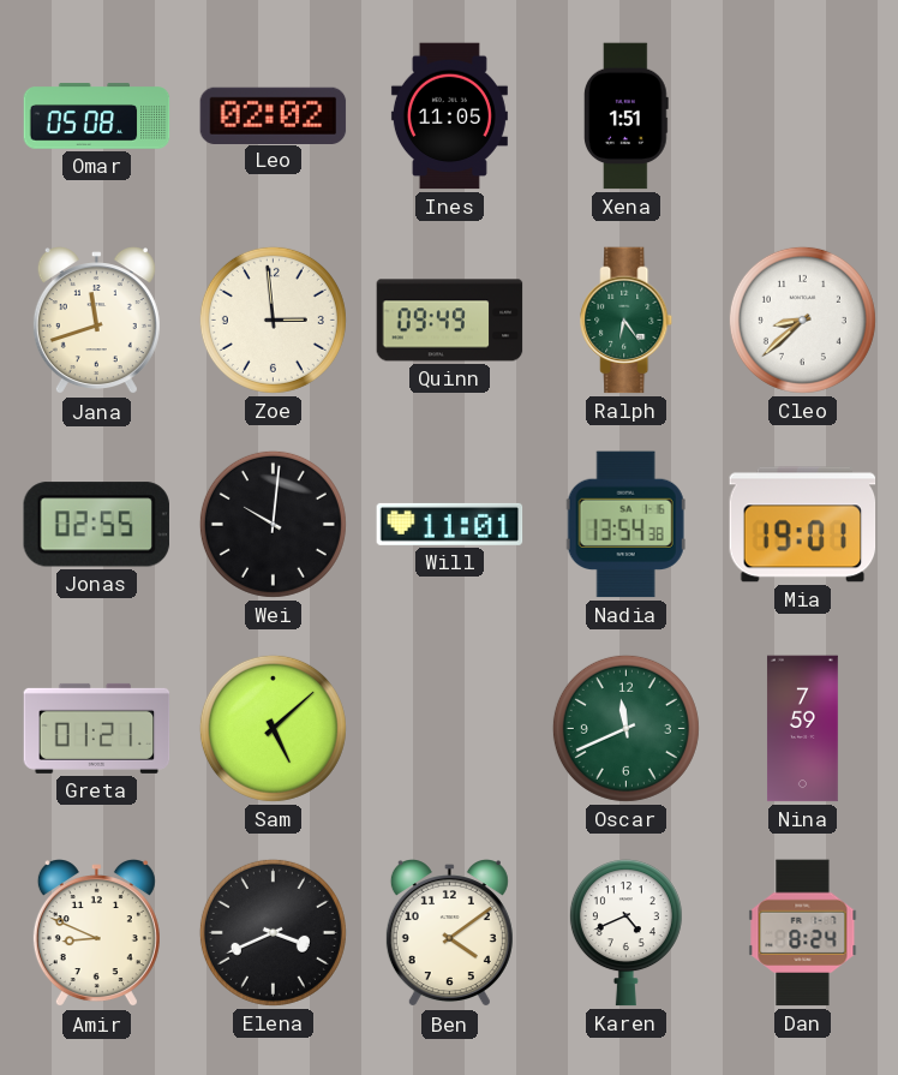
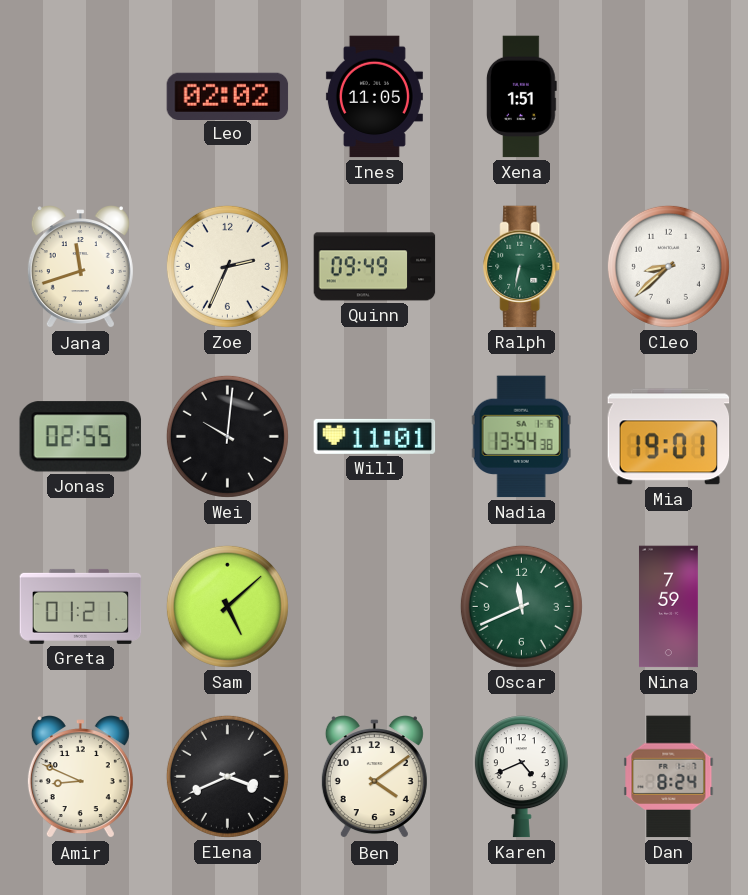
Omar: 05:08 -> none (97, 117)
Zoe: 2:59 -> 2:34 (227, 266)
Ralph: 6:24 -> 6:32 (522, 267)
